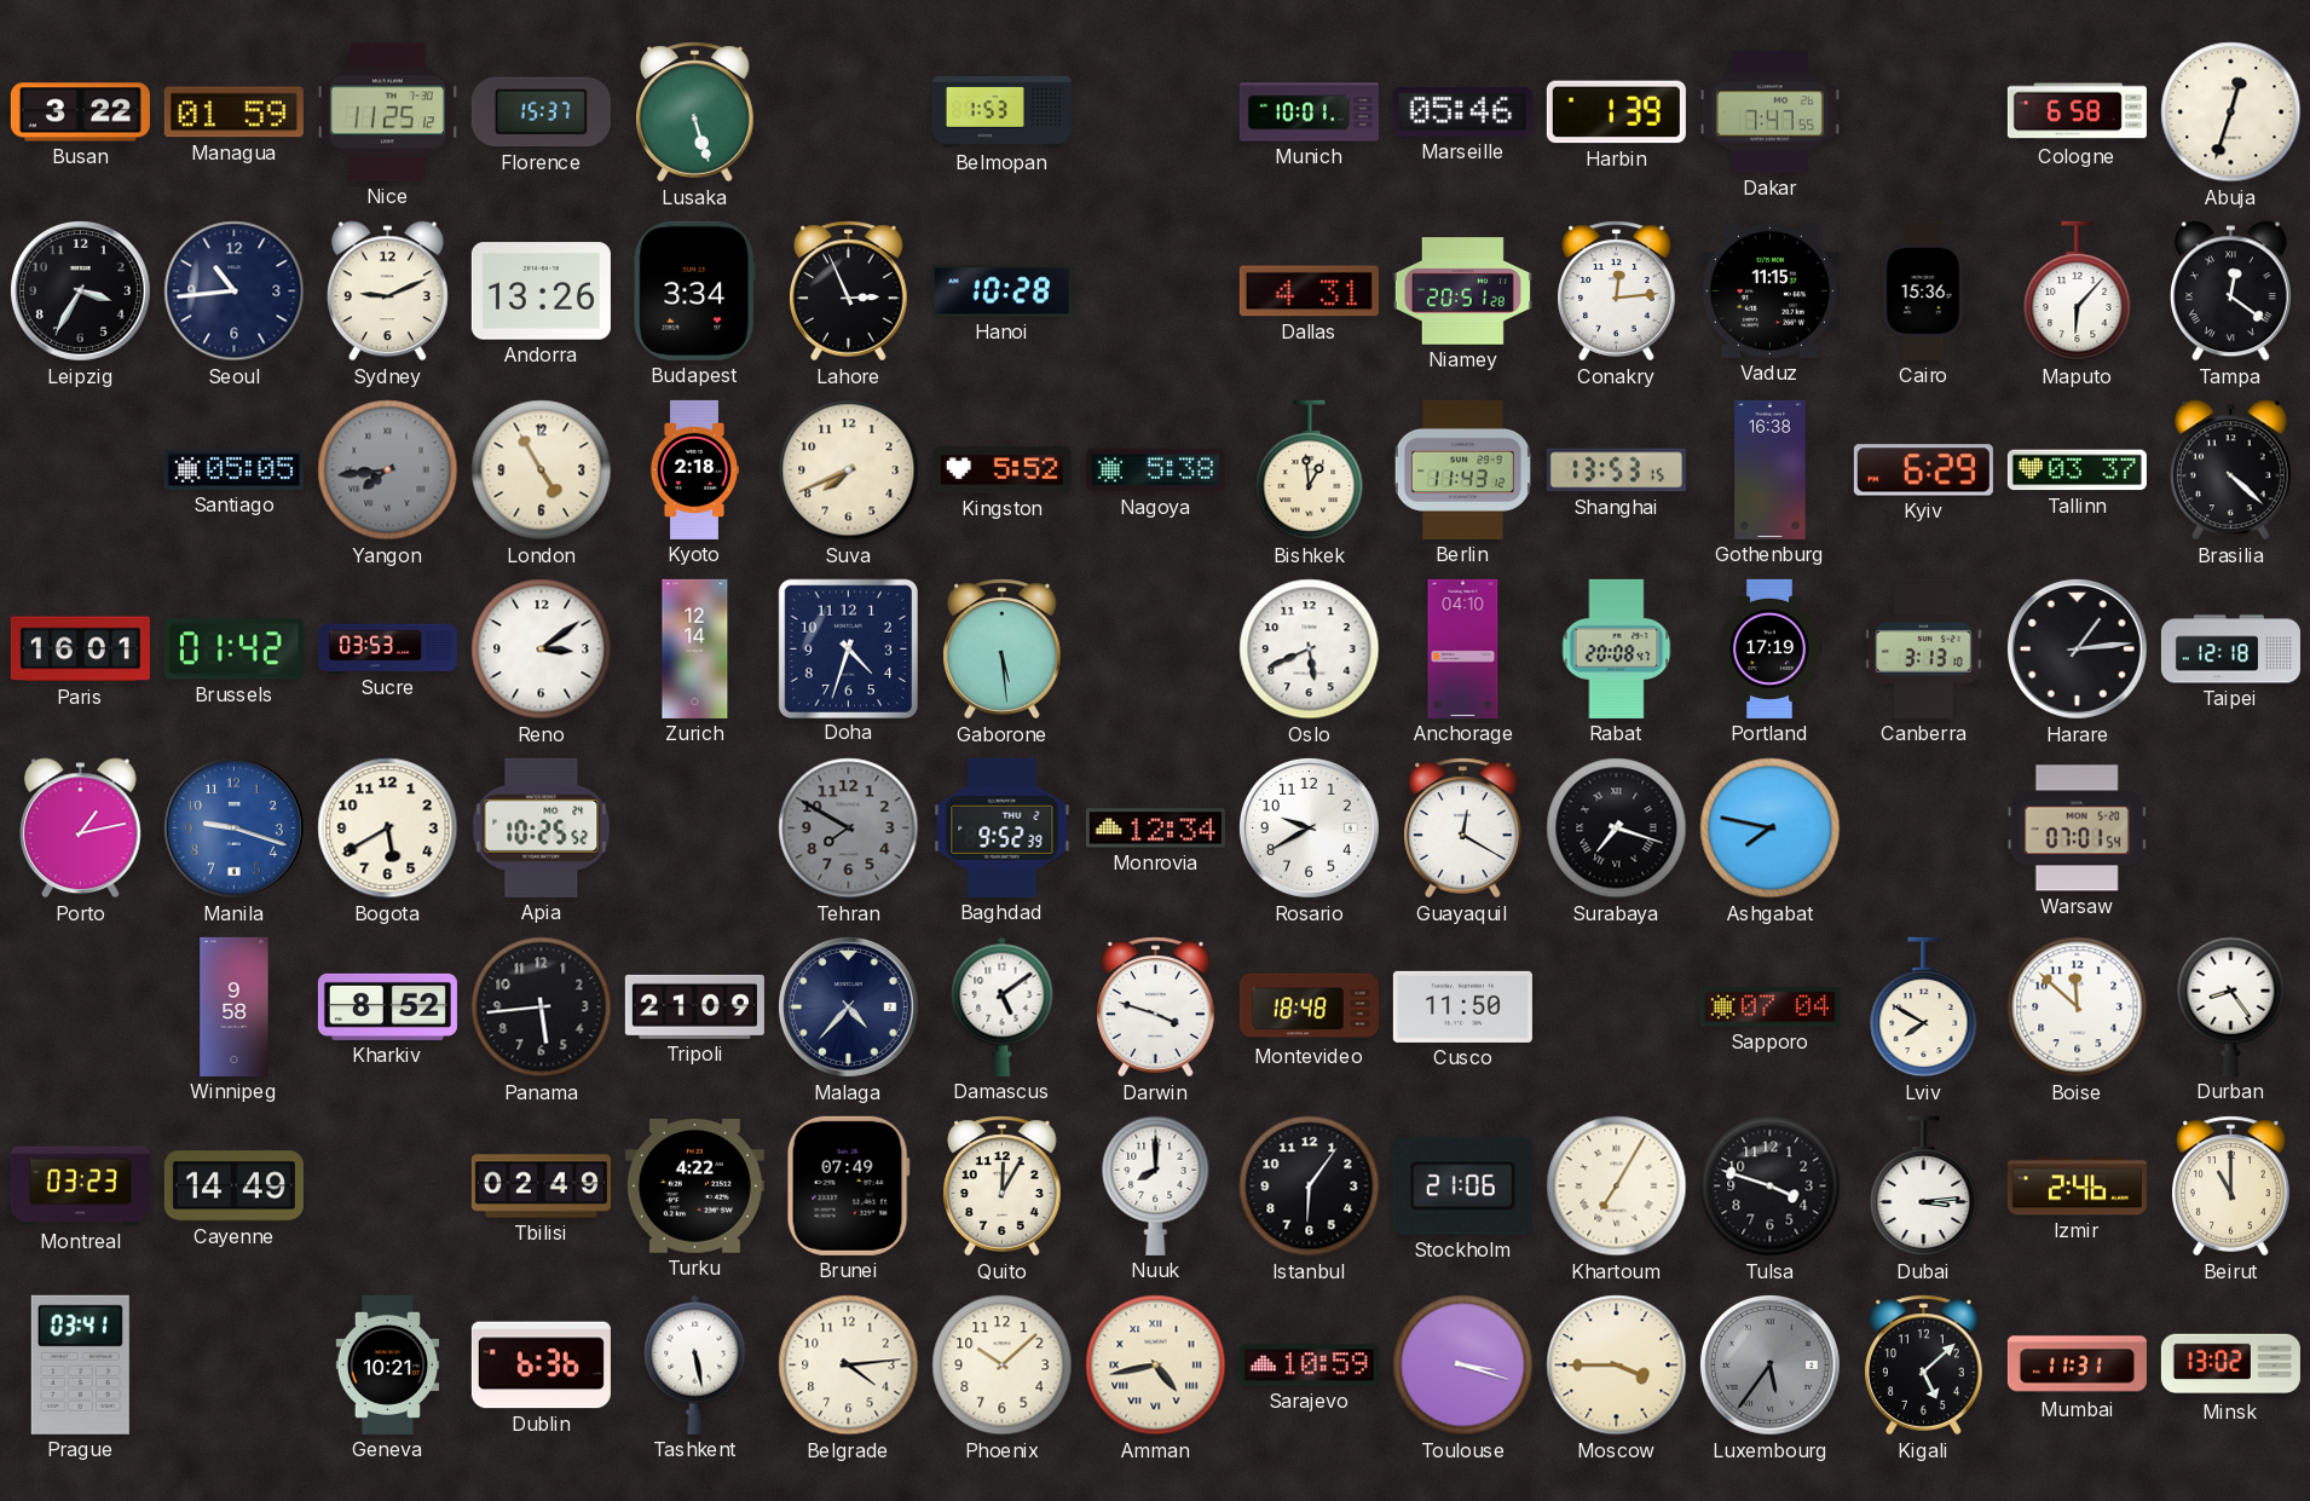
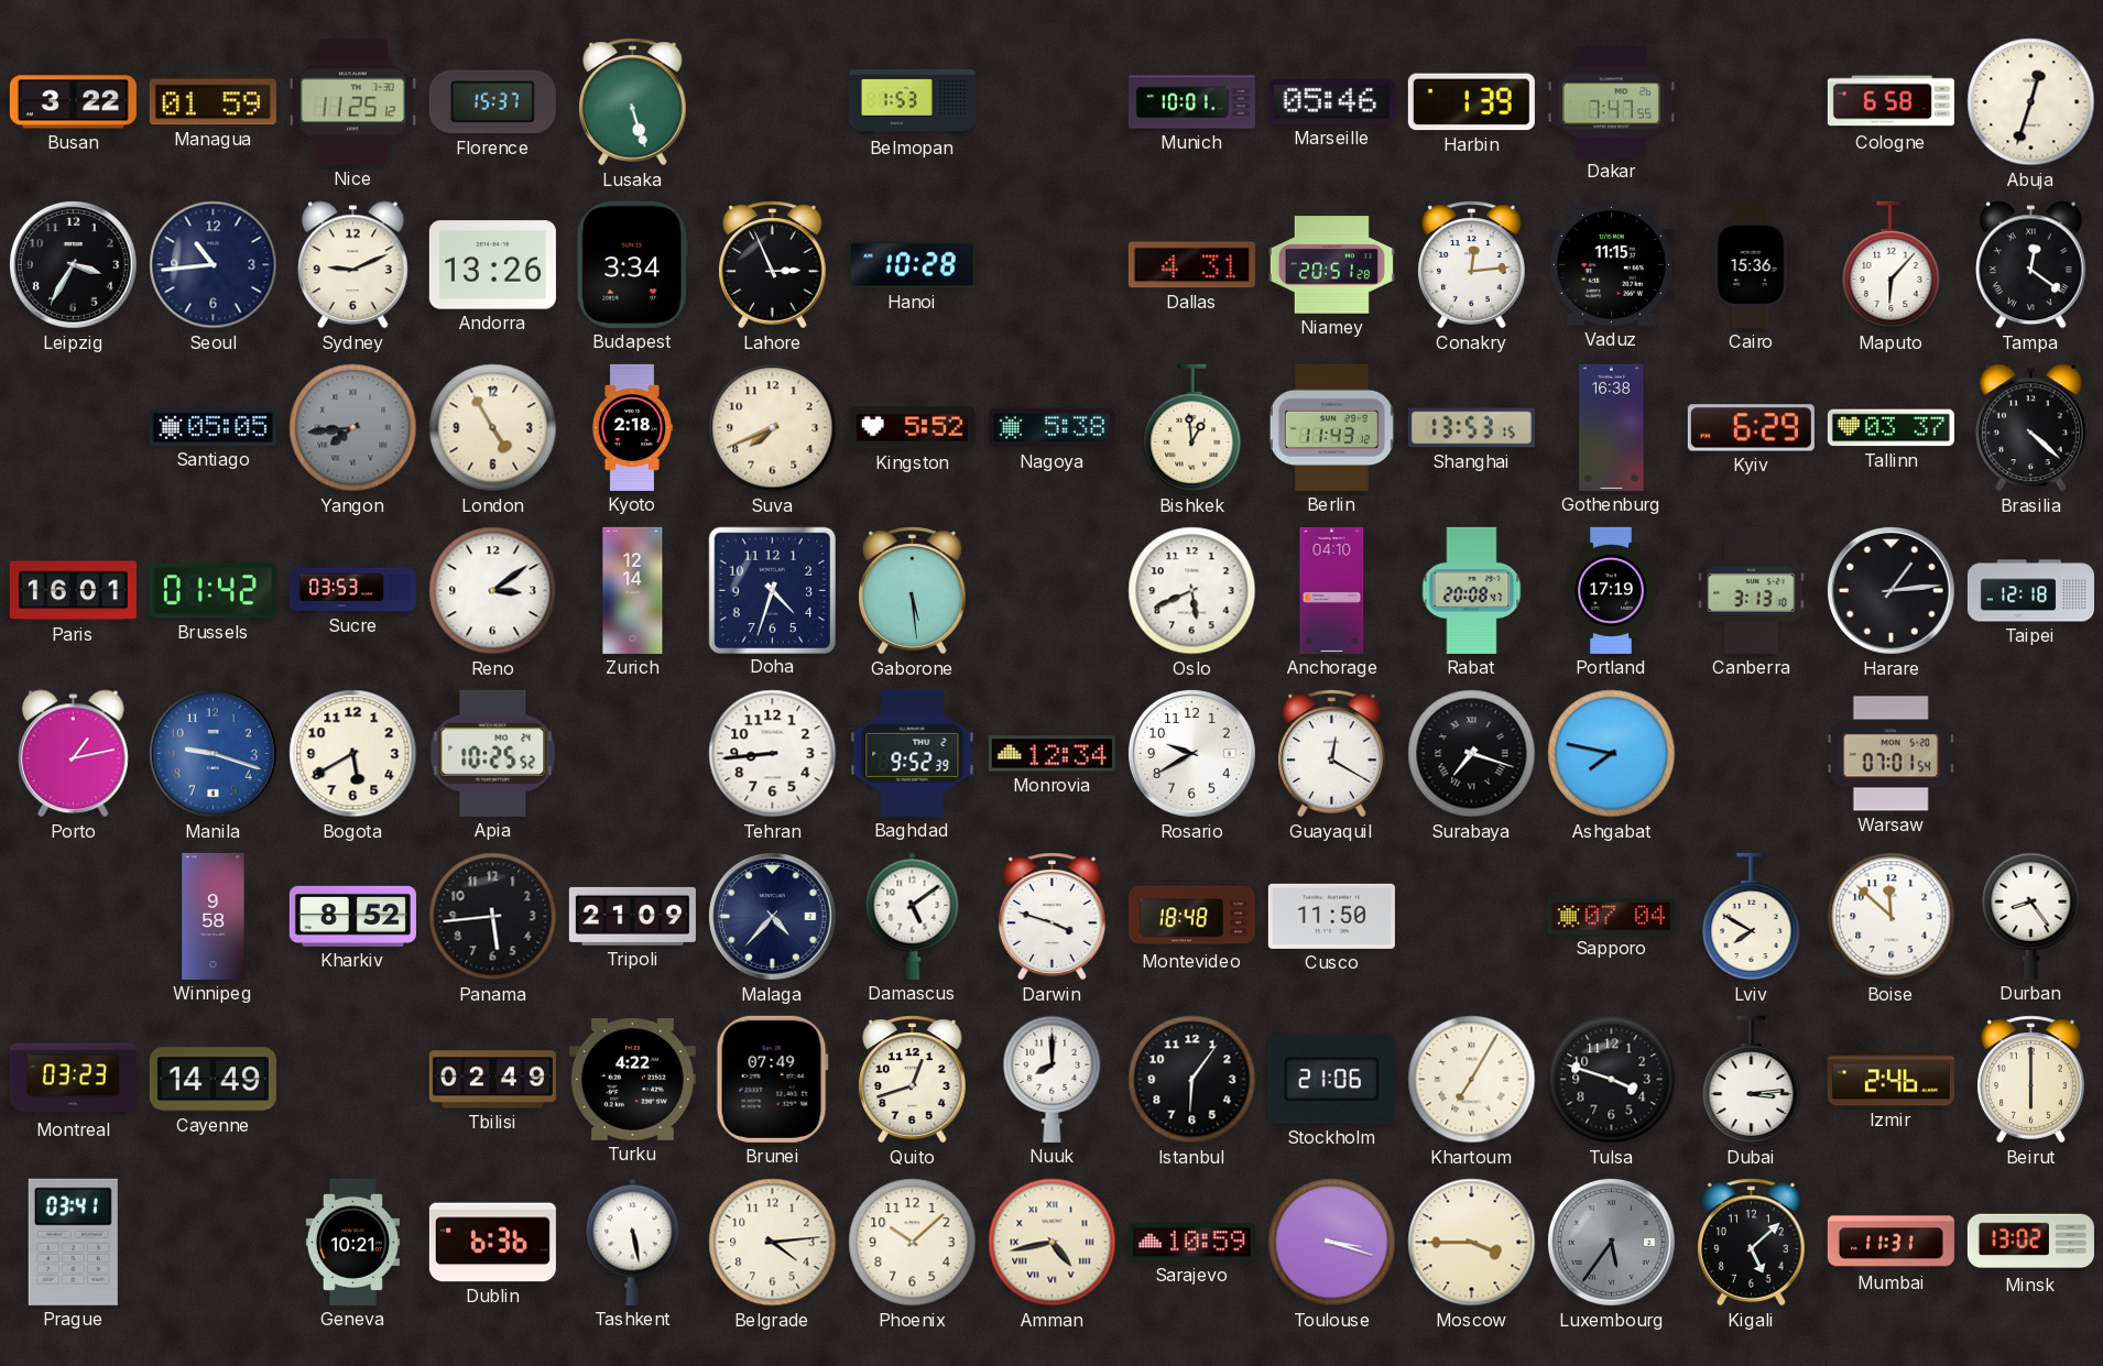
Tehran: 7:50 -> 8:44 (773, 754)
Tehran dial: grey -> white (773, 754)
Quito: 12:05 -> 12:42 (913, 1080)
Beirut: 11:00 -> 6:00 (2031, 1080)
